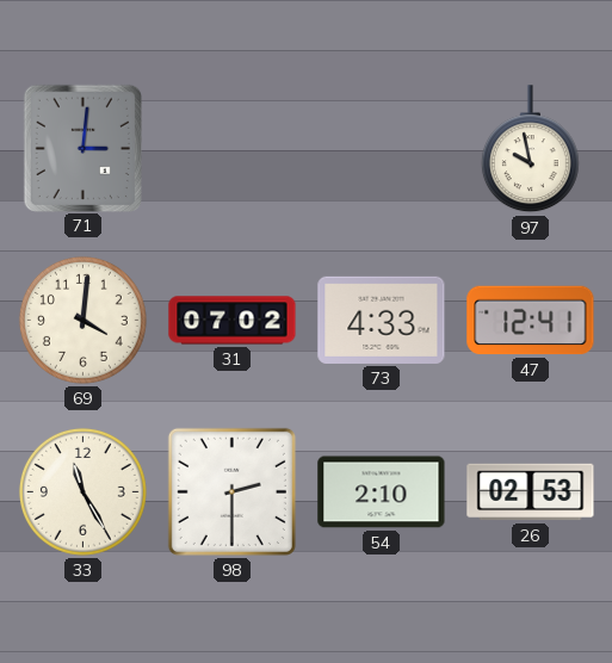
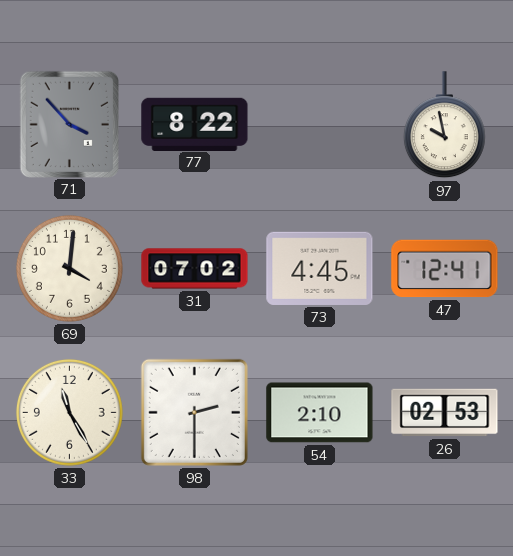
71: 3:01 -> 3:53 (69, 124)
77: none -> 8:22 (195, 124)
73: 4:33 -> 4:45 (320, 268)
